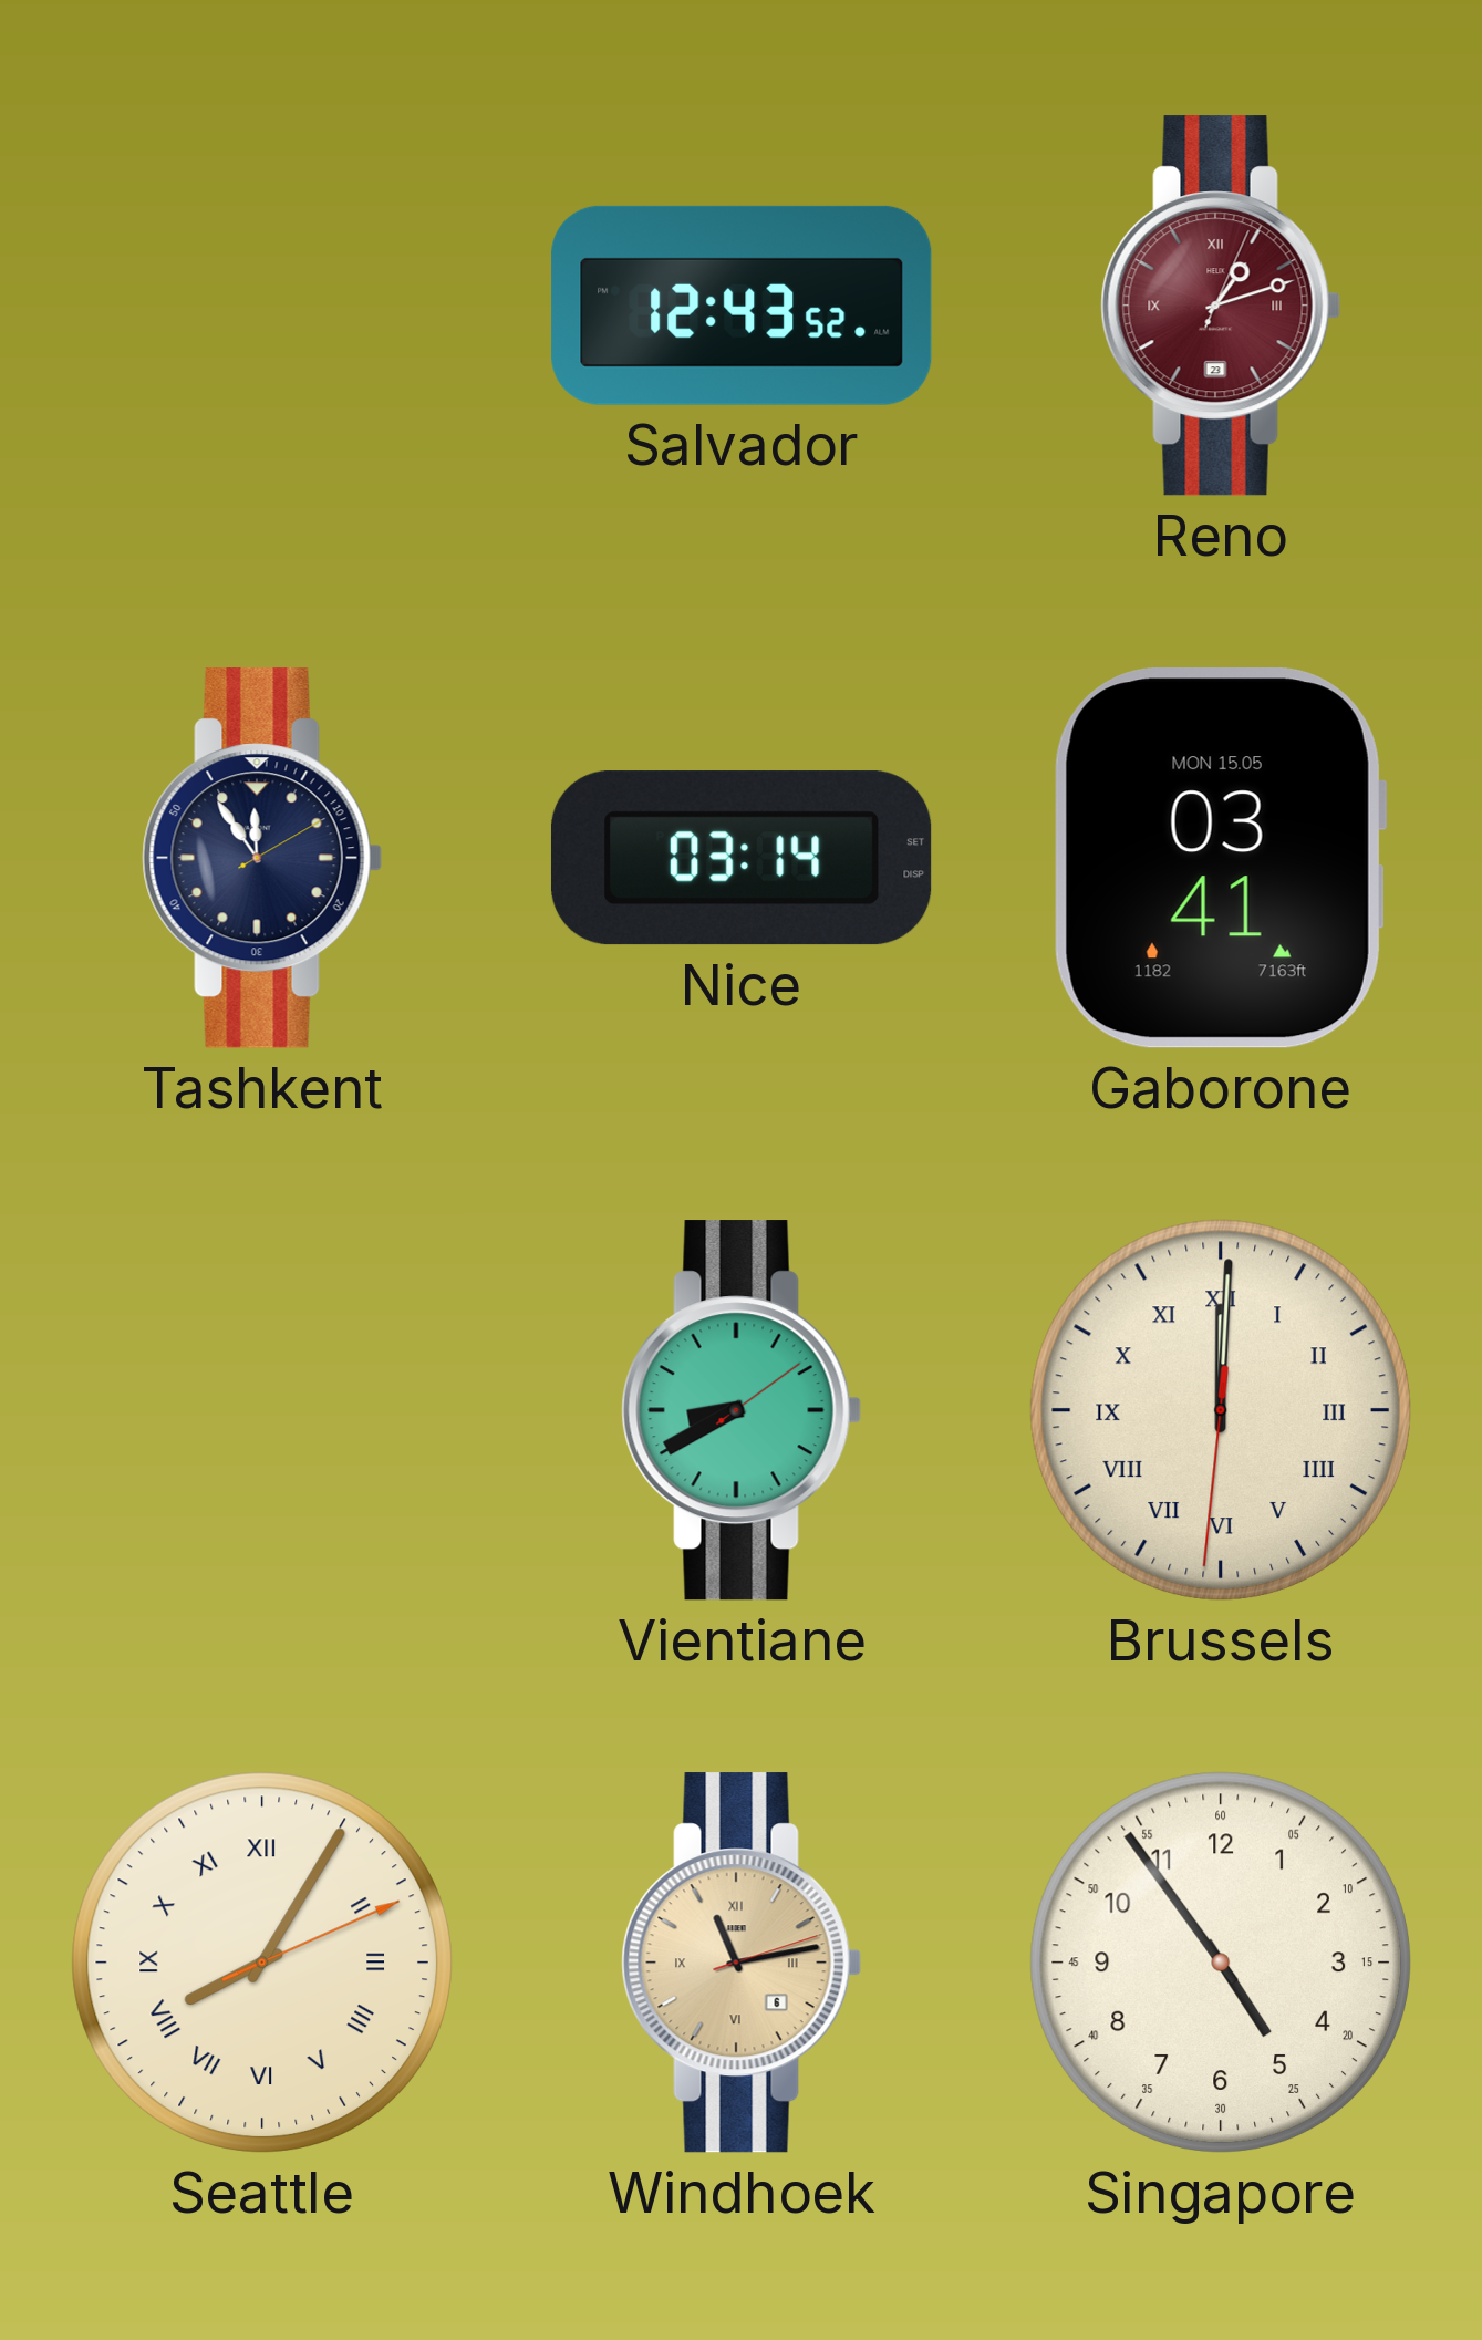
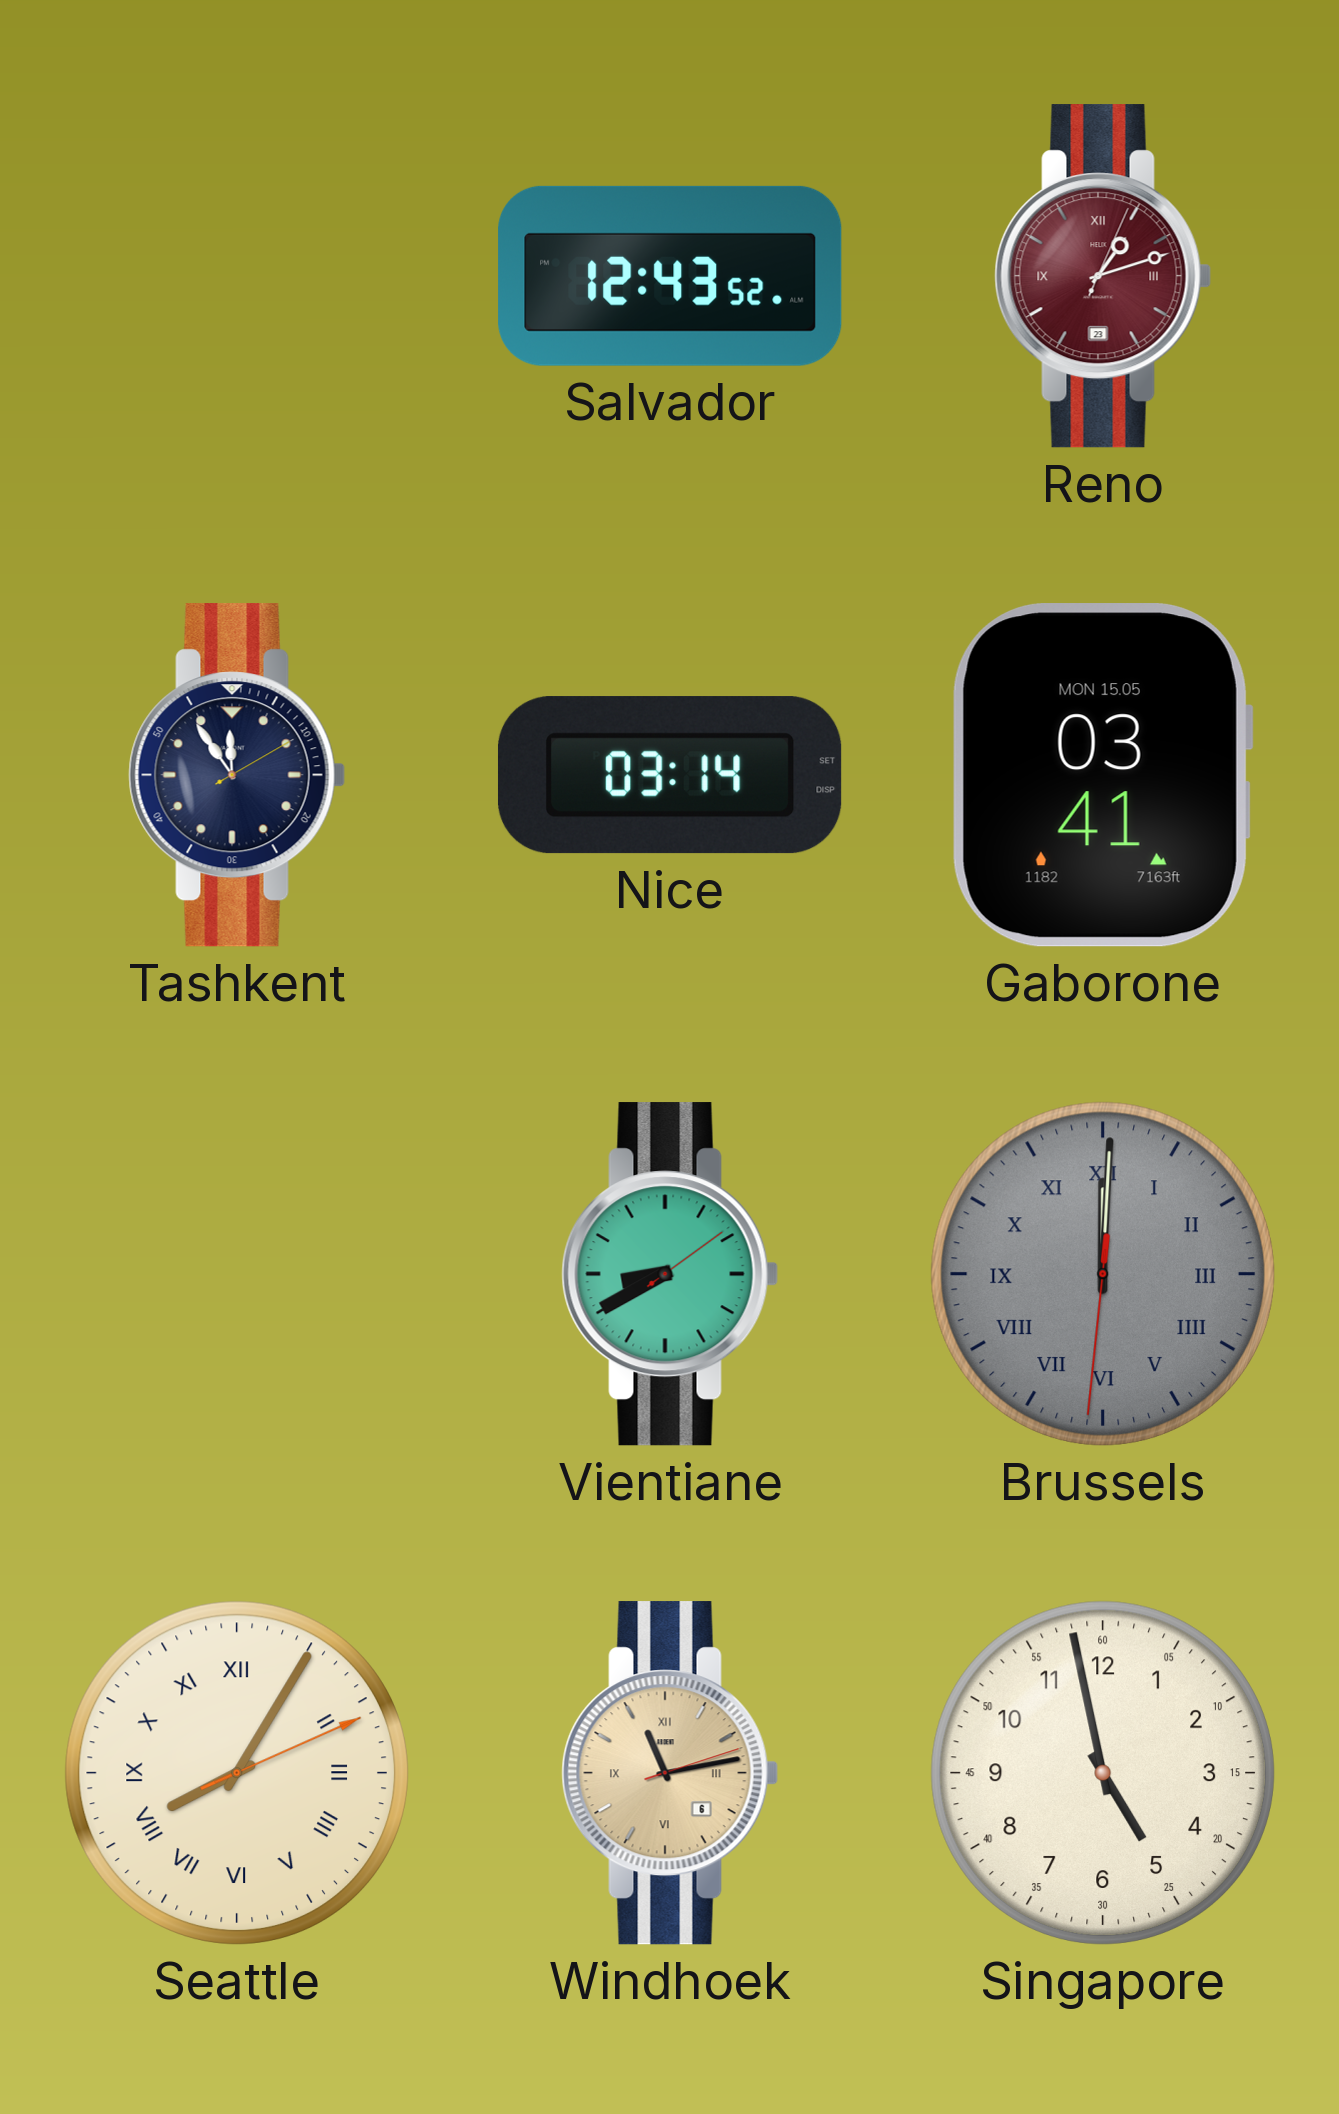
Brussels dial: cream -> grey (1103, 1274)
Singapore: 4:54 -> 4:58 (1103, 1773)
